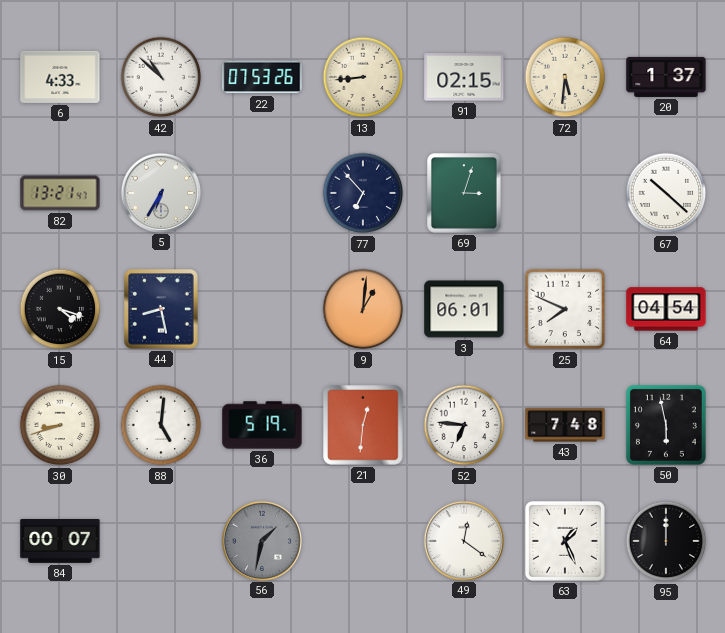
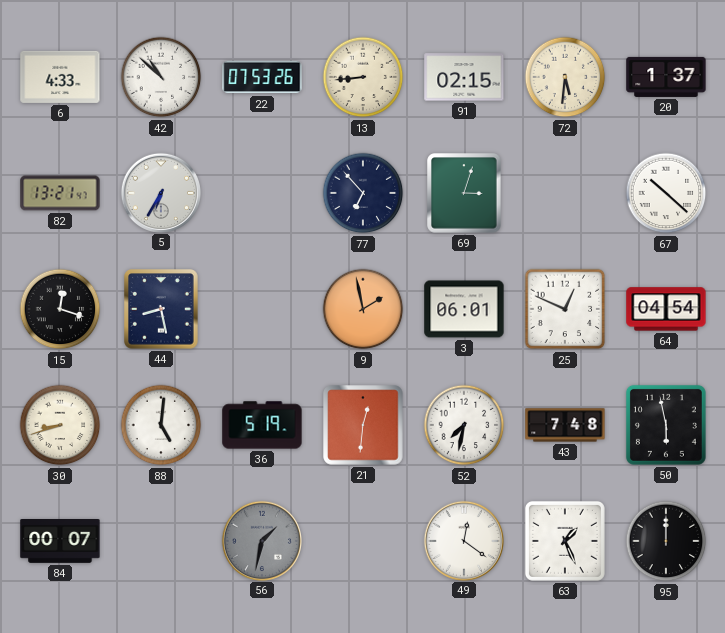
15: 4:18 -> 12:18 (60, 309)
9: 1:01 -> 1:58 (363, 309)
25: 7:49 -> 12:49 (565, 309)
52: 6:46 -> 7:32 (464, 425)
